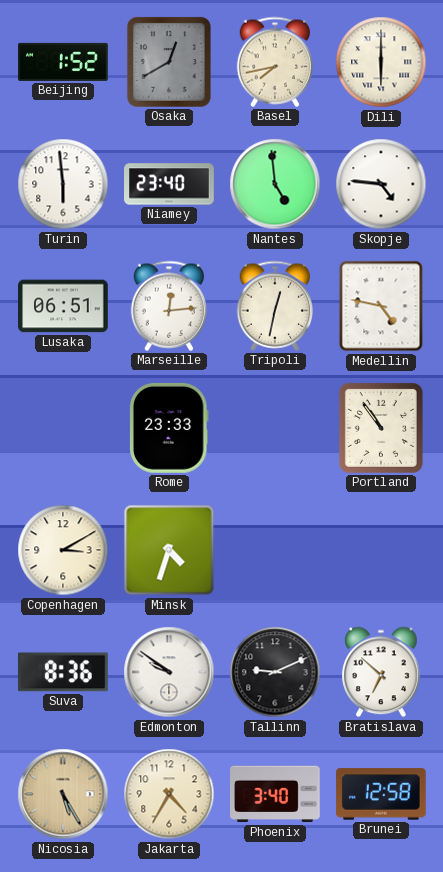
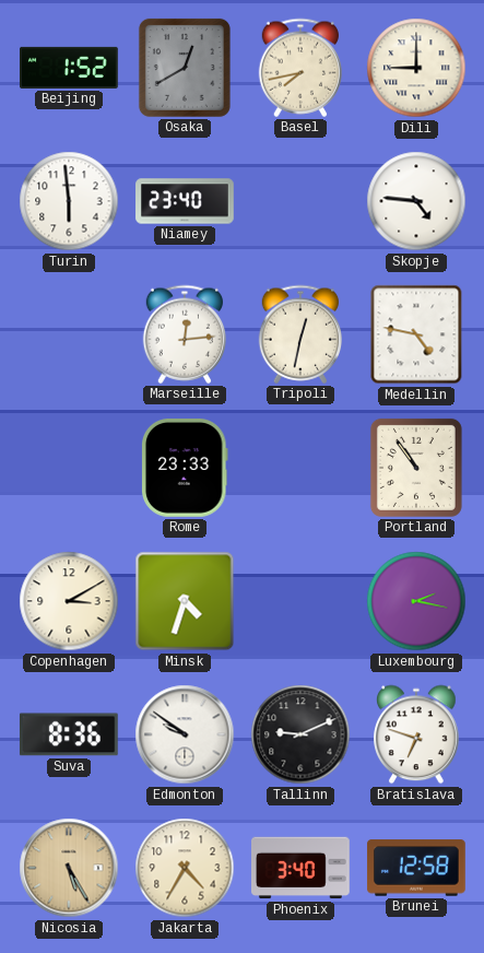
Dili: 6:00 -> 9:00 (416, 68)
Nantes: 4:59 -> none (275, 184)
Lusaka: 06:51 -> none (64, 306)
Luxembourg: none -> 2:17 (416, 601)
Bratislava: 6:52 -> 6:48 (416, 734)
